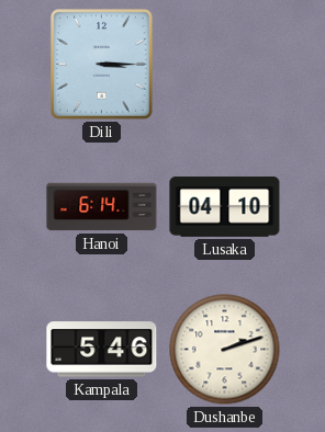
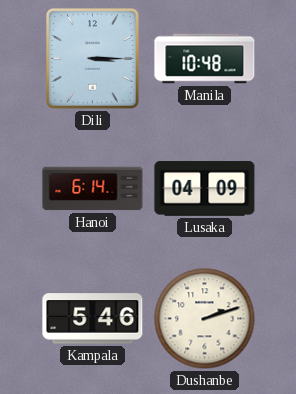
Manila: none -> 10:48 (205, 59)
Lusaka: 04:10 -> 04:09 (205, 189)
